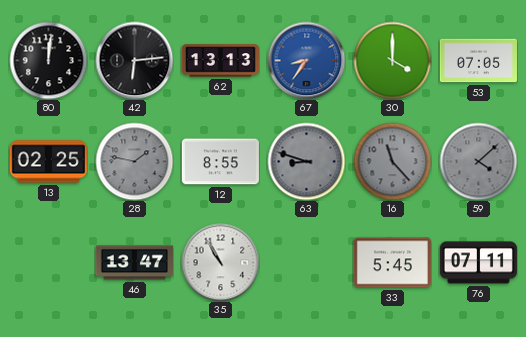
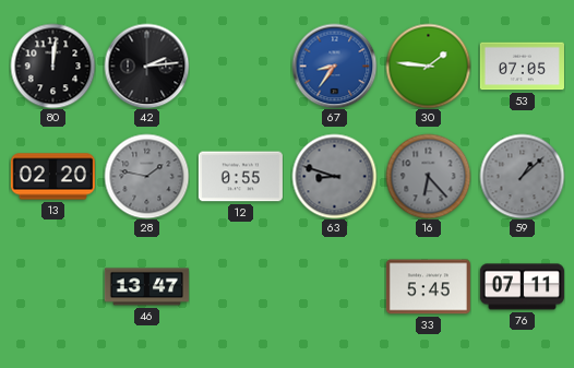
42: 6:14 -> 2:14 (146, 66)
62: 13:13 -> none (220, 61)
30: 4:00 -> 1:46 (428, 66)
13: 02:25 -> 02:20 (52, 177)
12: 8:55 -> 0:55 (240, 177)
16: 11:23 -> 6:23 (428, 176)
59: 4:08 -> 1:08 (522, 176)
35: 10:55 -> none (220, 262)
